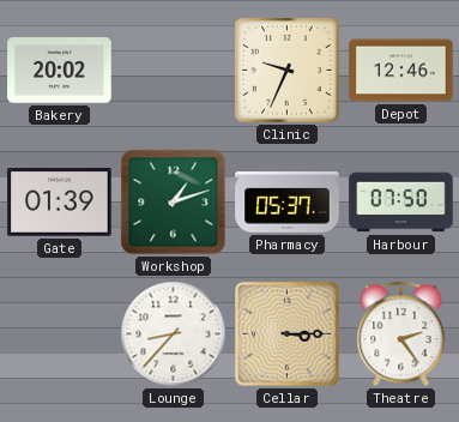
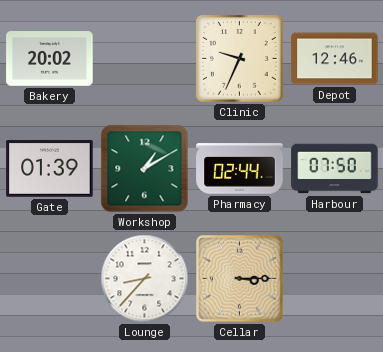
Workshop: 1:12 -> 1:10 (145, 169)
Pharmacy: 05:37 -> 02:44 (240, 169)
Theatre: 2:24 -> none (401, 334)
